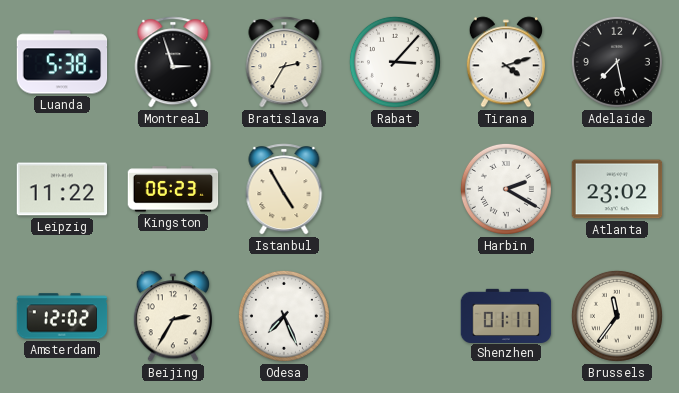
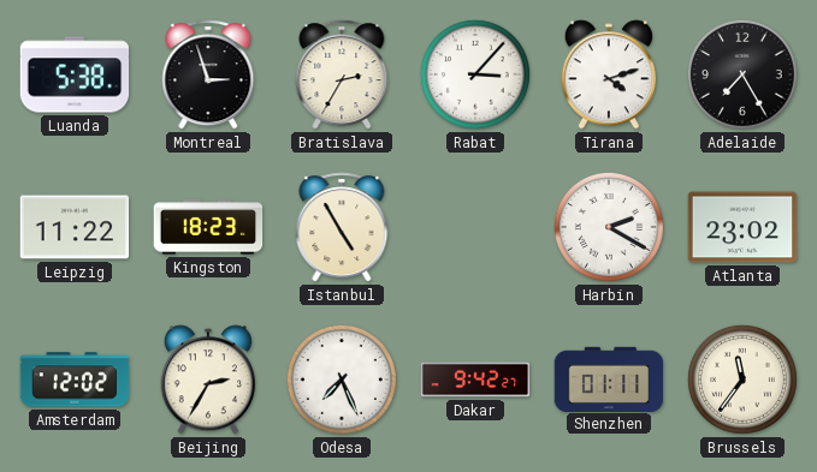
Adelaide: 7:28 -> 7:25 (742, 74)
Kingston: 06:23 -> 18:23 (208, 227)
Dakar: none -> 9:42 (475, 380)
